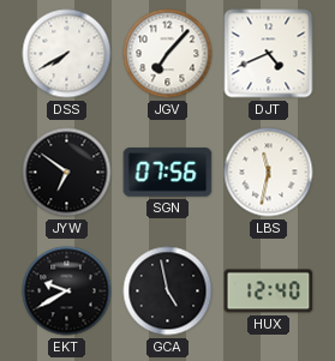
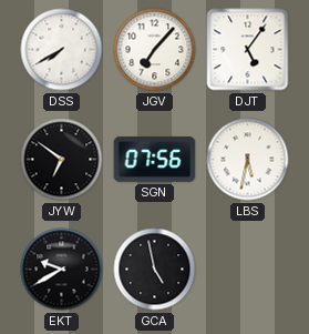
DJT: 4:41 -> 5:06 (248, 50)
LBS: 11:32 -> 5:32 (248, 160)
HUX: 12:40 -> none (269, 291)
